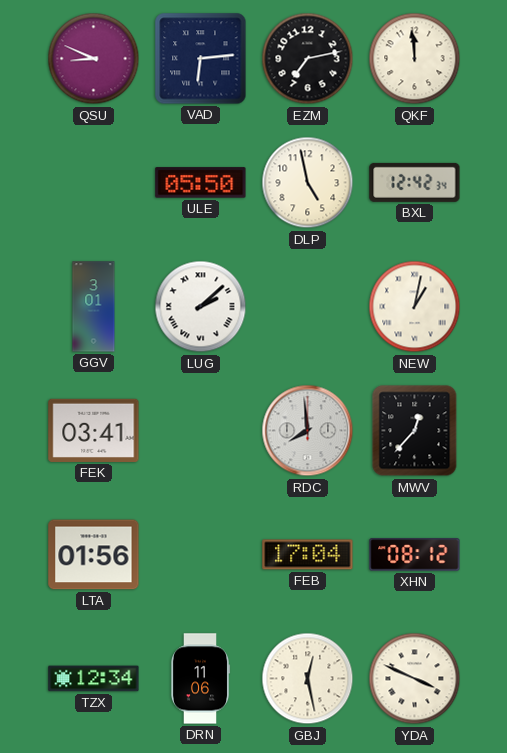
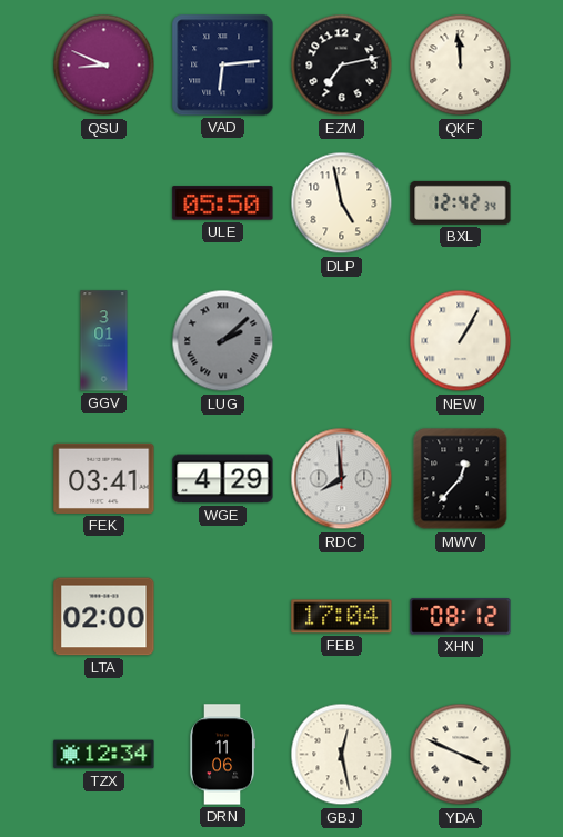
LUG dial: white -> grey (223, 341)
NEW: 1:02 -> 1:05 (461, 341)
WGE: none -> 4:29 (223, 479)
LTA: 01:56 -> 02:00 (104, 617)
